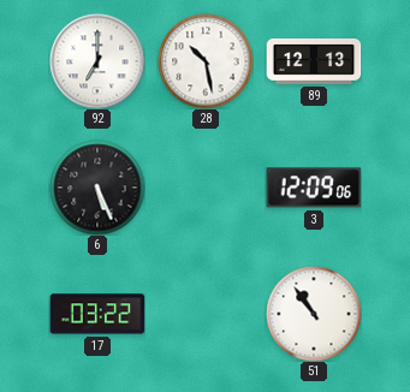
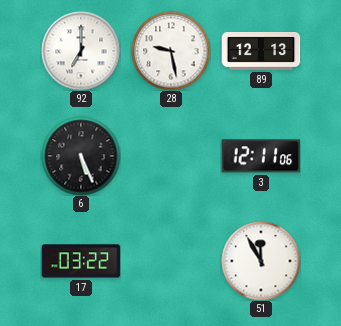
28: 10:28 -> 9:28 (171, 51)
3: 12:09 -> 12:11 (261, 156)
51: 10:54 -> 11:55 (261, 261)
